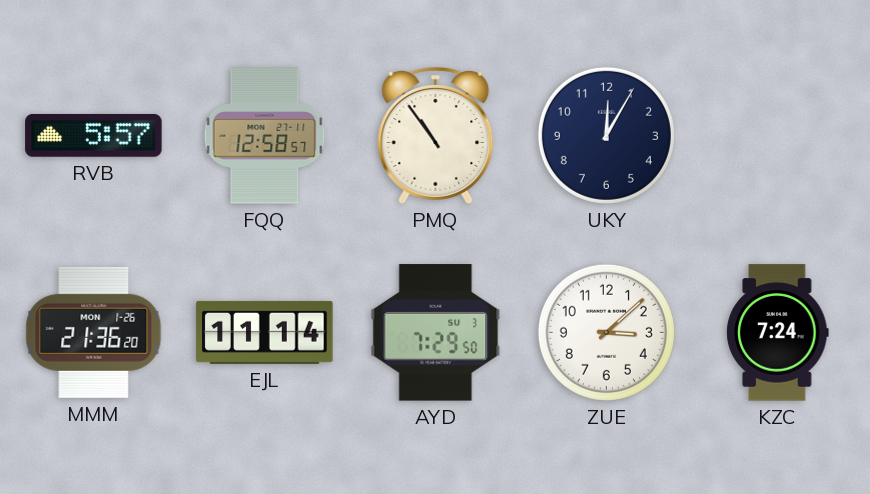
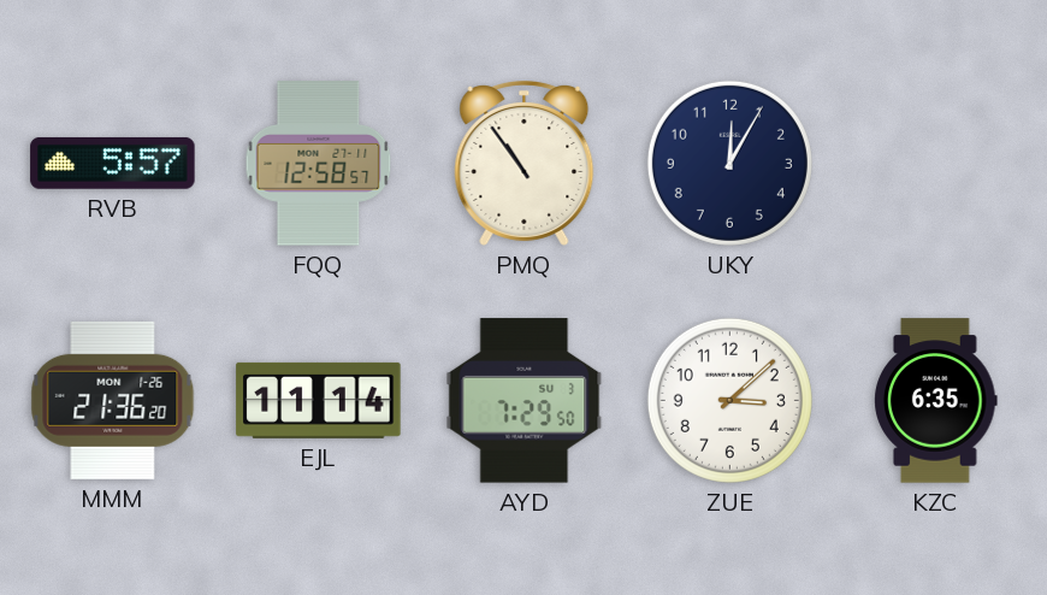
KZC: 7:24 -> 6:35 (936, 401)
